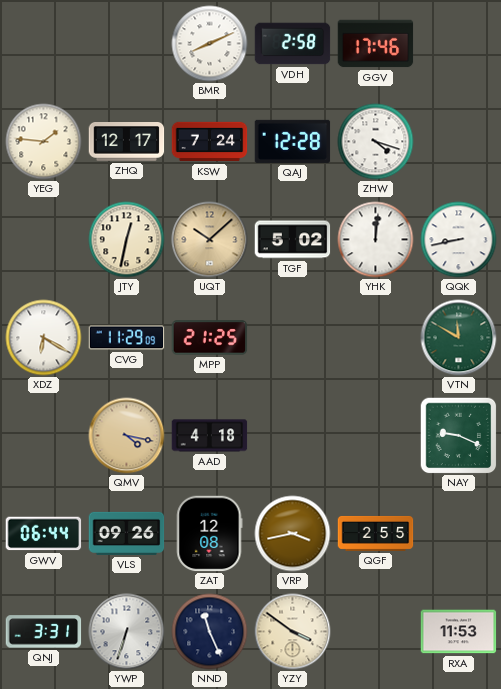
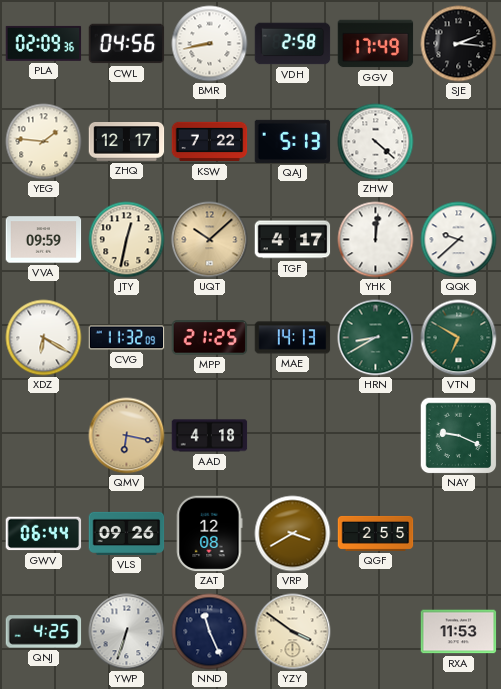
PLA: none -> 02:09 (44, 43)
CWL: none -> 04:56 (127, 44)
BMR: 8:11 -> 8:43 (210, 44)
GGV: 17:46 -> 17:49 (376, 44)
SJE: none -> 2:16 (459, 44)
KSW: 7:24 -> 7:22 (210, 142)
QAJ: 12:28 -> 5:13 (293, 141)
ZHW: 4:18 -> 4:22 (376, 142)
VVA: none -> 09:59 (44, 240)
TGF: 5:02 -> 4:17 (293, 240)
QQK: 8:43 -> 9:38 (459, 240)
CVG: 11:29 -> 11:32 (127, 338)
MAE: none -> 14:13 (293, 338)
HRN: none -> 8:40 (376, 338)
VTN: 11:50 -> 6:50 (459, 338)
QMV: 4:17 -> 6:17 (127, 436)
VRP: 3:43 -> 3:40 (293, 534)
QNJ: 3:31 -> 4:25 (44, 632)
